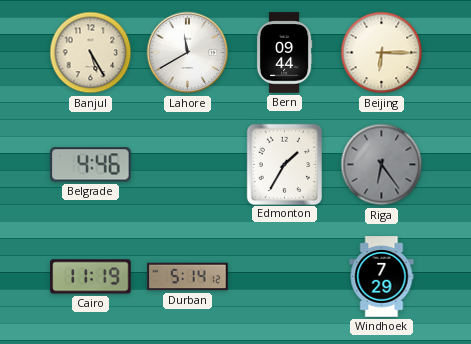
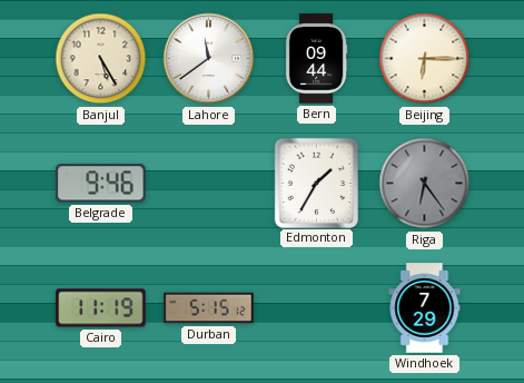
Lahore: 11:40 -> 11:39 (209, 59)
Belgrade: 4:46 -> 9:46 (101, 184)
Durban: 5:14 -> 5:15 (209, 308)
